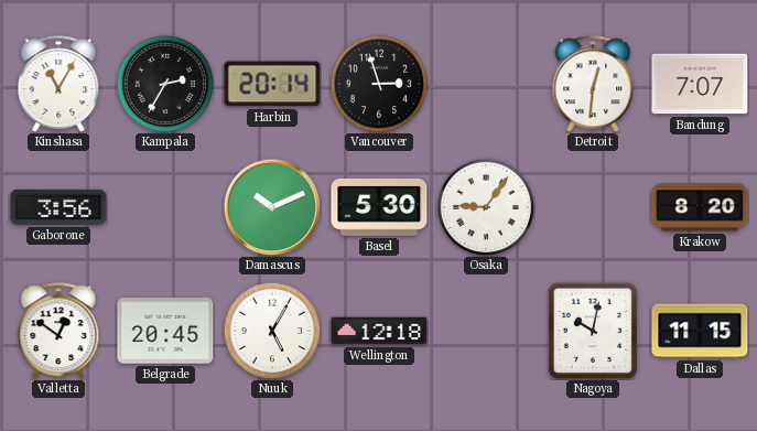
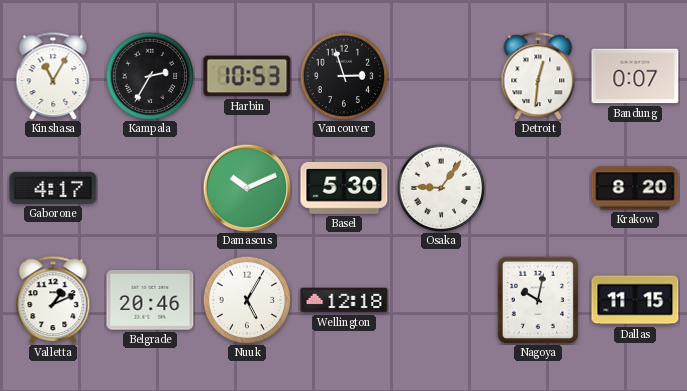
Harbin: 20:14 -> 10:53 (247, 76)
Bandung: 7:07 -> 0:07 (635, 76)
Gaborone: 3:56 -> 4:17 (53, 188)
Valletta: 12:51 -> 1:11 (53, 300)
Belgrade: 20:45 -> 20:46 (150, 300)
